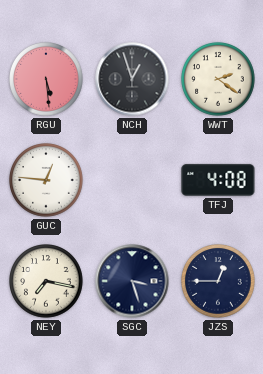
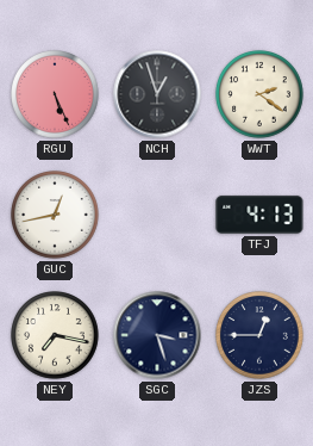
RGU: 5:29 -> 5:26 (55, 94)
GUC: 12:46 -> 12:43 (55, 215)
TFJ: 4:08 -> 4:13 (259, 215)
